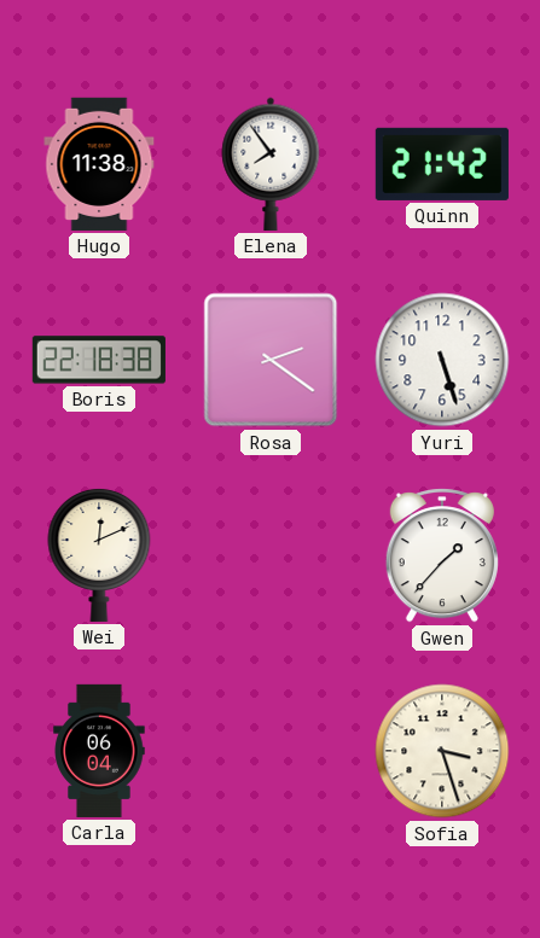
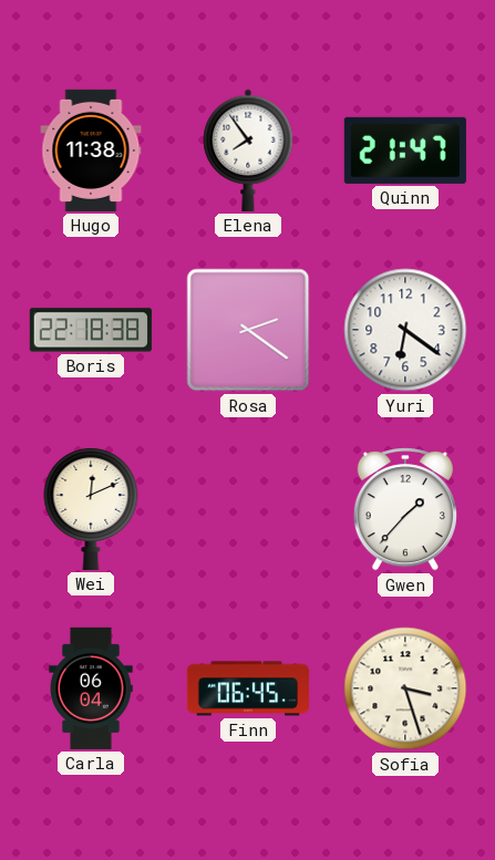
Quinn: 21:42 -> 21:47 (405, 151)
Yuri: 5:27 -> 6:21 (405, 330)
Finn: none -> 06:45 (247, 688)
